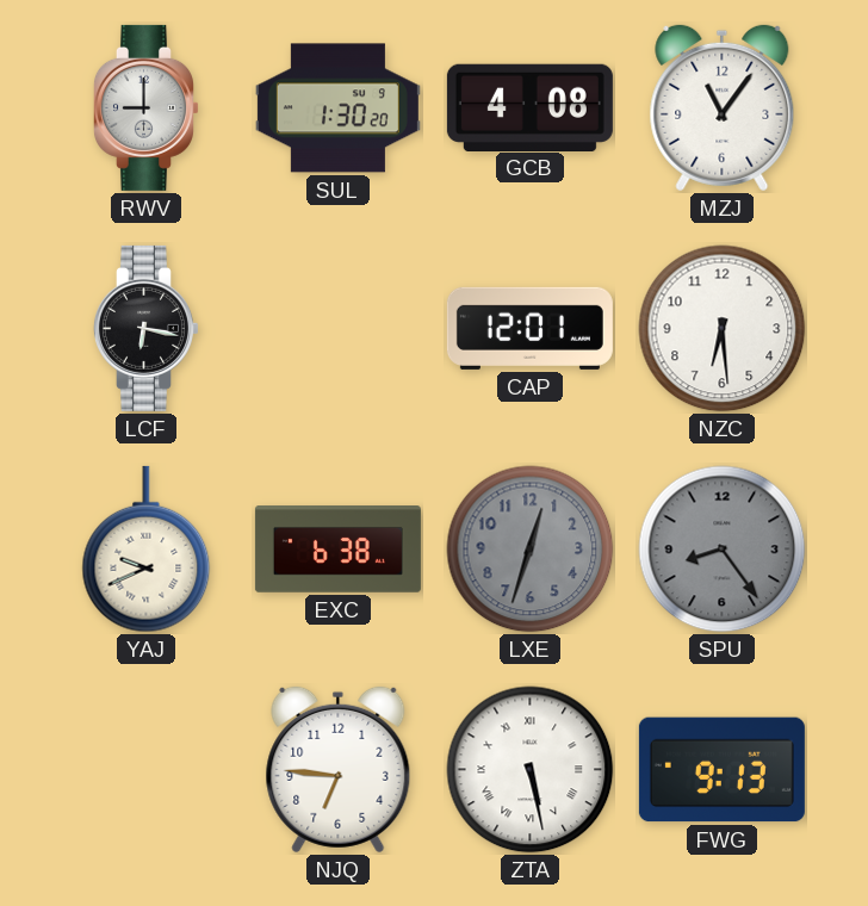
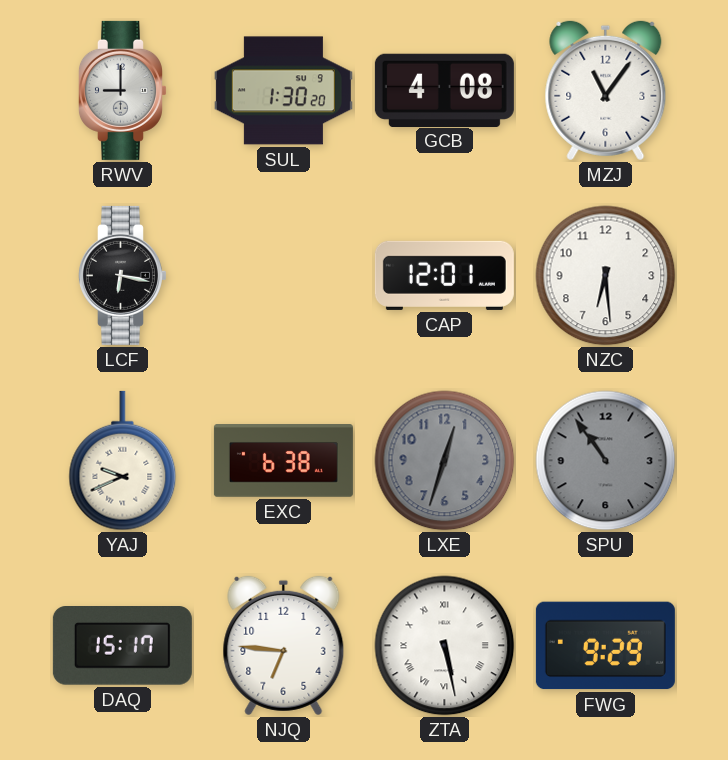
SPU: 8:24 -> 10:54 (606, 461)
DAQ: none -> 15:17 (122, 646)
FWG: 9:13 -> 9:29 (605, 646)
